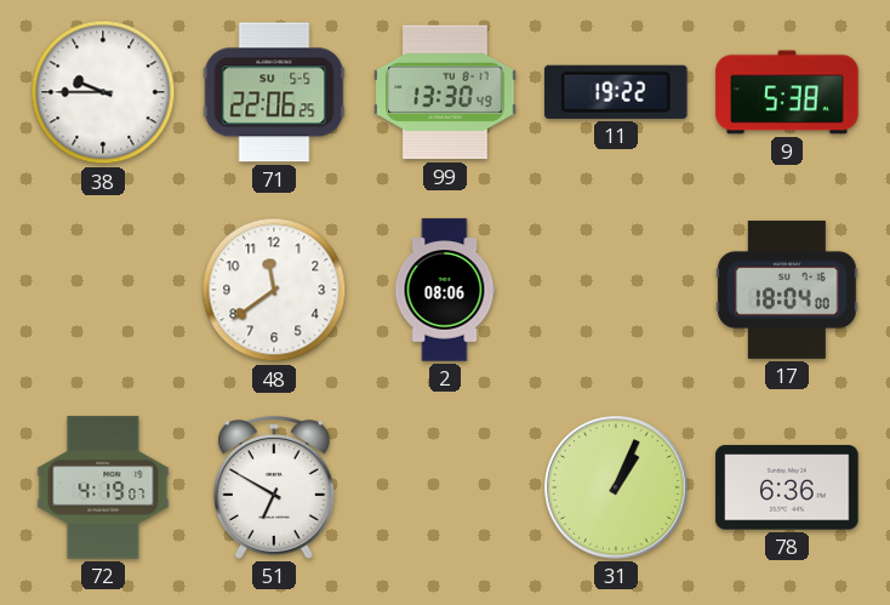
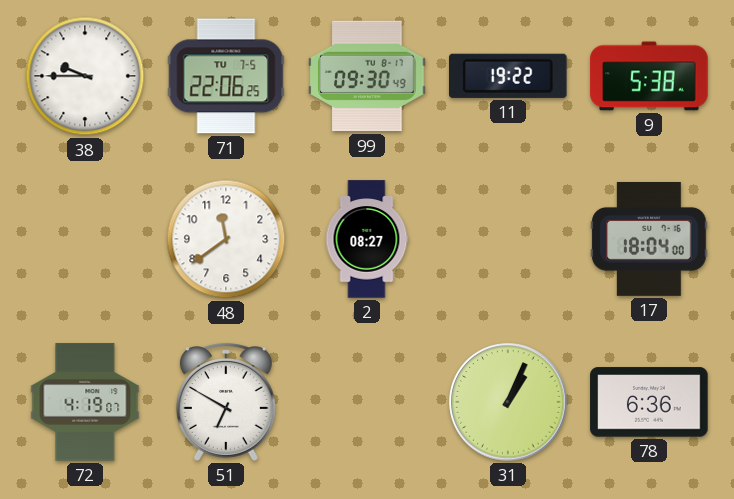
71 date: SU 5-5 -> TU 7-5 (226, 76)
99: 13:30 -> 09:30 (367, 76)
2: 08:06 -> 08:27 (367, 239)
